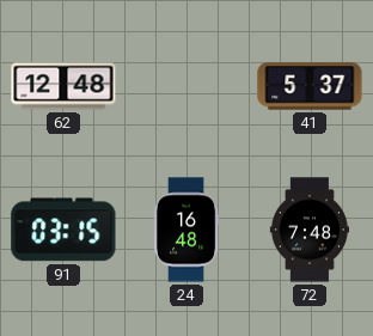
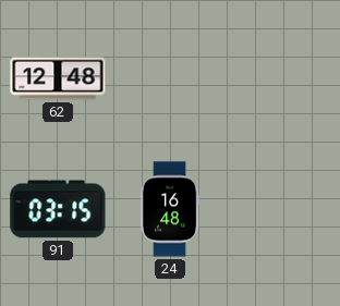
41: 5:37 -> none (310, 86)
72: 7:48 -> none (310, 230)
